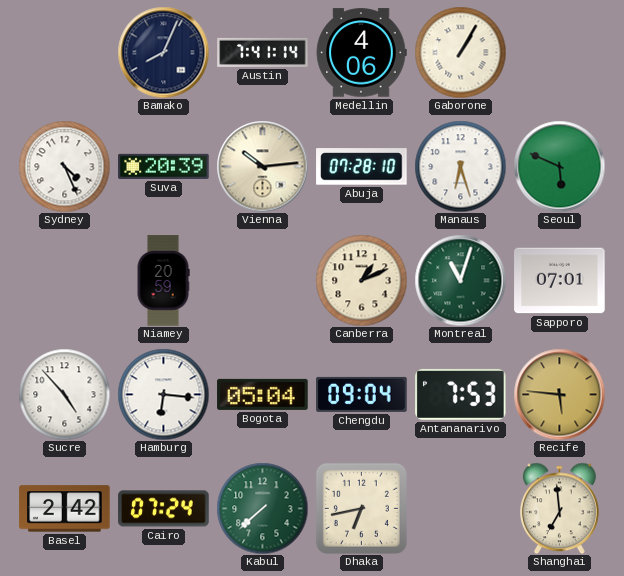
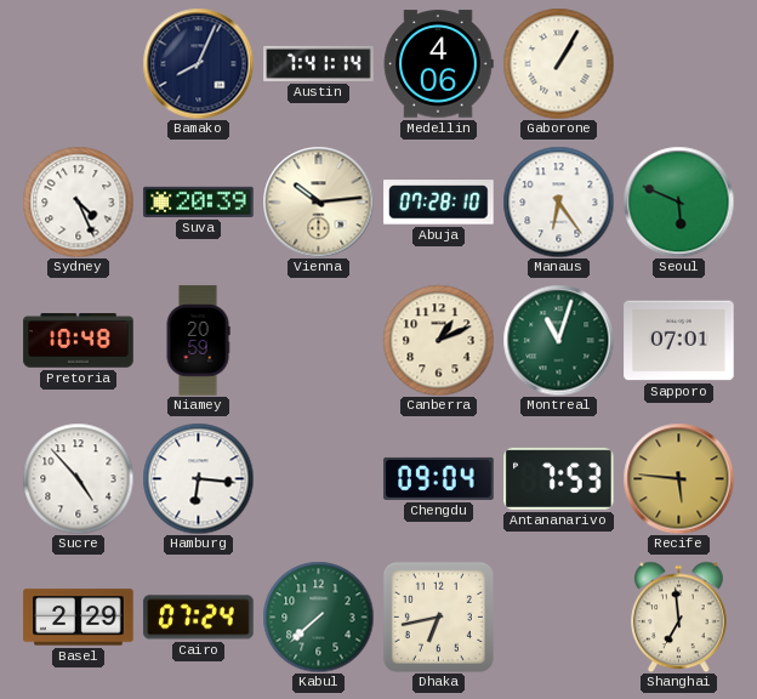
Manaus: 6:27 -> 6:24 (558, 201)
Pretoria: none -> 10:48 (79, 341)
Bogota: 05:04 -> none (263, 394)
Basel: 2:42 -> 2:29 (79, 618)
